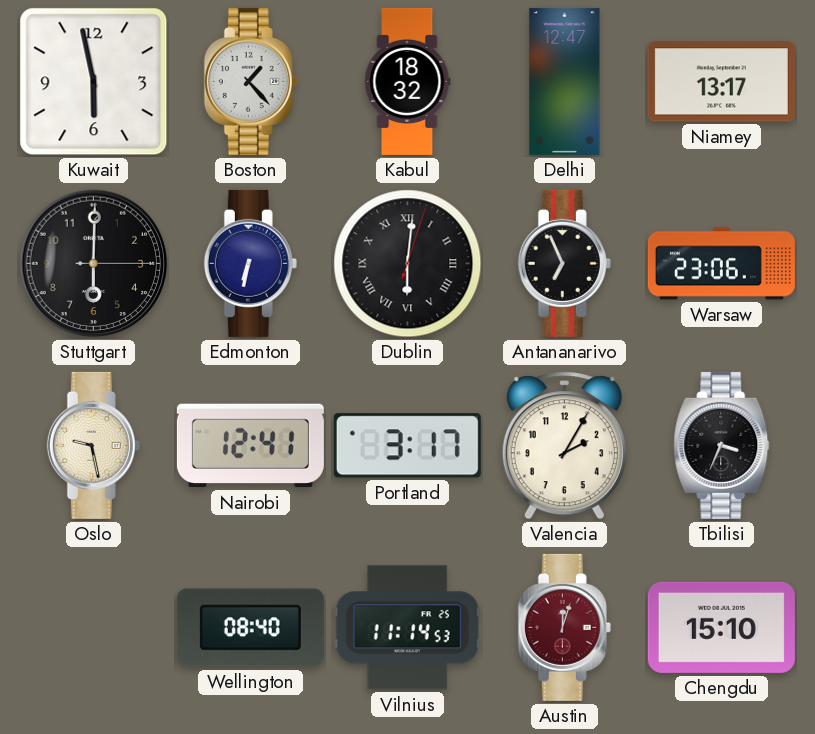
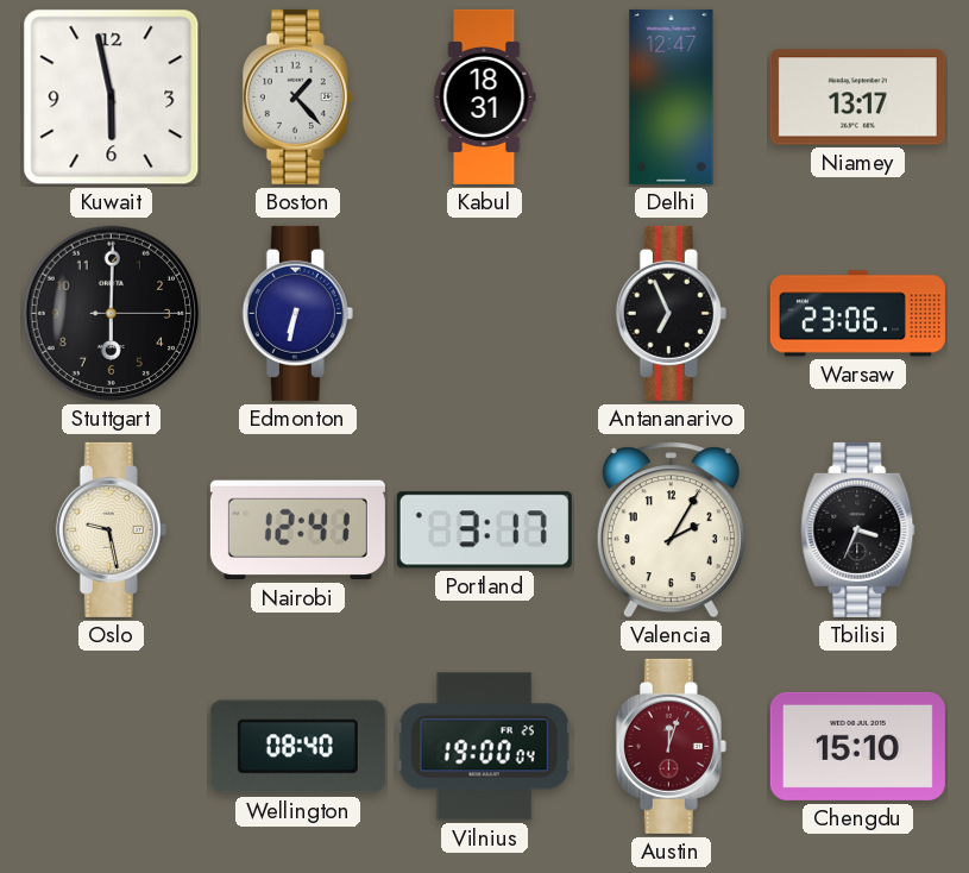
Kabul: 18:32 -> 18:31 (484, 96)
Dublin: 6:01 -> none (408, 264)
Vilnius: 11:14 -> 19:00 (484, 747)
